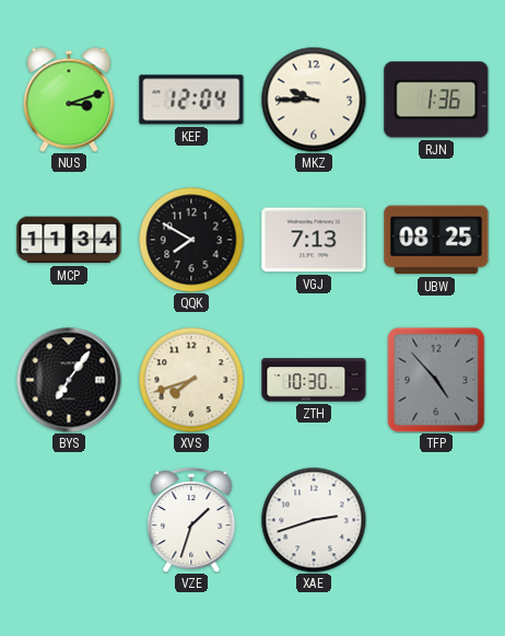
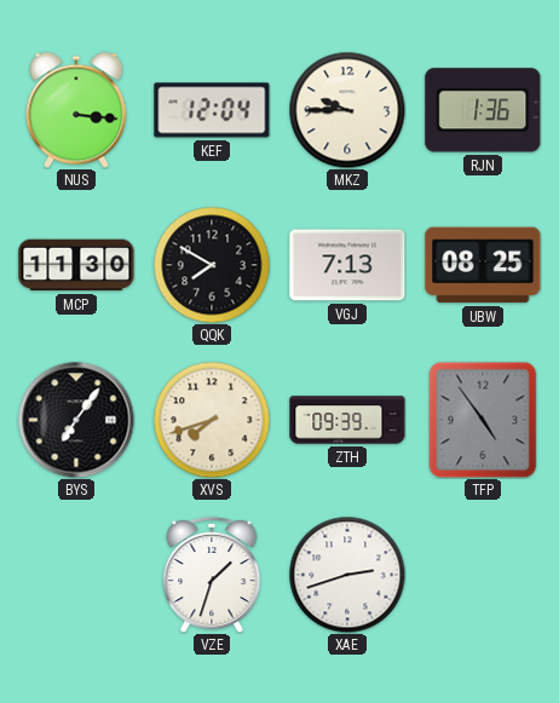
NUS: 3:12 -> 3:16 (76, 110)
MCP: 11:34 -> 11:30 (76, 265)
ZTH: 10:30 -> 09:39 (347, 420)
TFP: 4:53 -> 4:54 (483, 420)
